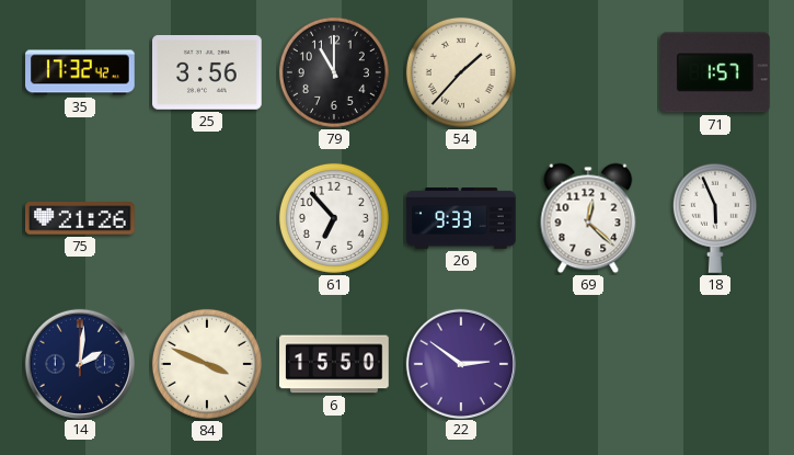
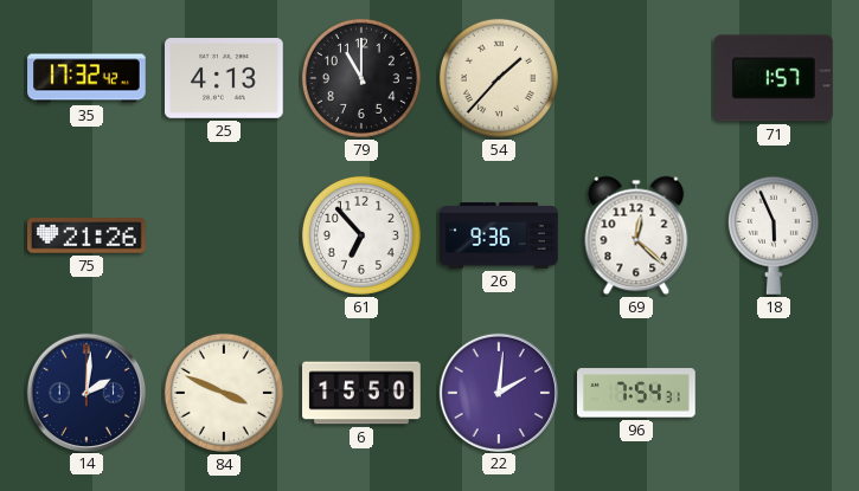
25: 3:56 -> 4:13 (224, 79)
26: 9:33 -> 9:36 (499, 235)
22: 2:51 -> 2:01 (498, 392)
96: none -> 7:54 (637, 393)
